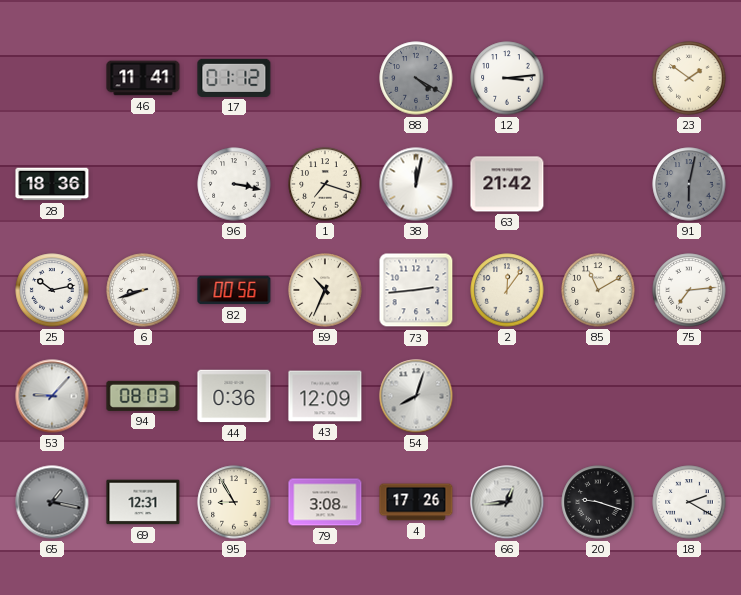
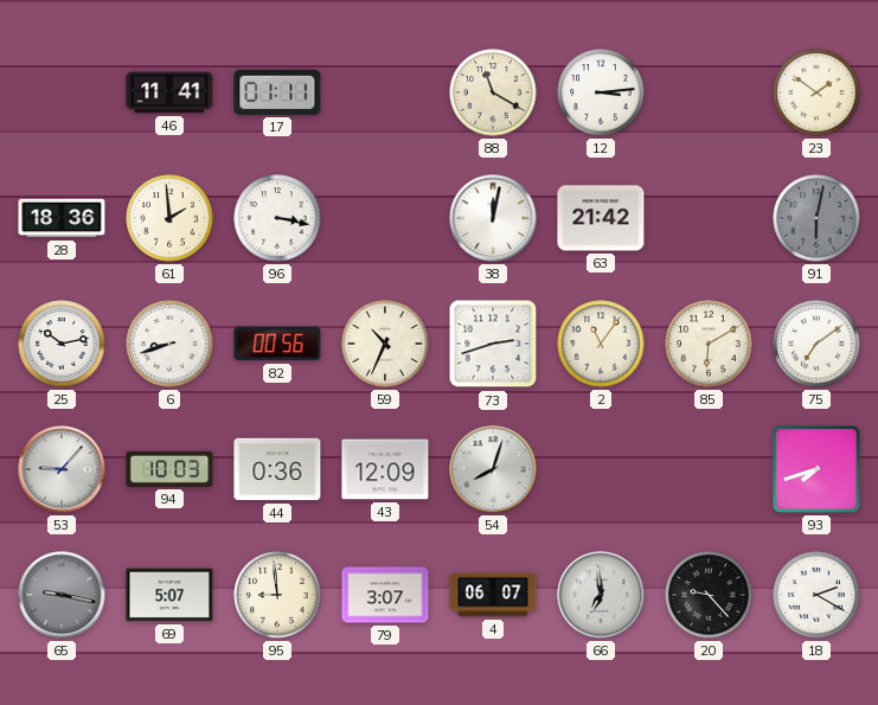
17: 01:12 -> 01:11 (277, 92)
88: 4:20 -> 11:20 (493, 92)
88 dial: grey -> cream (493, 92)
61: none -> 1:59 (169, 218)
1: 7:18 -> none (325, 184)
73: 2:44 -> 2:42 (493, 344)
2: 12:06 -> 11:06 (601, 344)
85: 11:10 -> 6:10 (709, 344)
75: 7:14 -> 7:09 (816, 344)
94: 08:03 -> 10:03 (169, 469)
93: none -> 7:42 (816, 469)
65: 1:17 -> 9:17 (62, 595)
69: 12:31 -> 5:07 (169, 595)
95: 8:55 -> 8:59 (277, 595)
79: 3:08 -> 3:07 (385, 595)
4: 17:26 -> 06:07 (493, 595)
66: 12:44 -> 6:59 (601, 595)
20: 9:18 -> 9:23 (709, 595)
